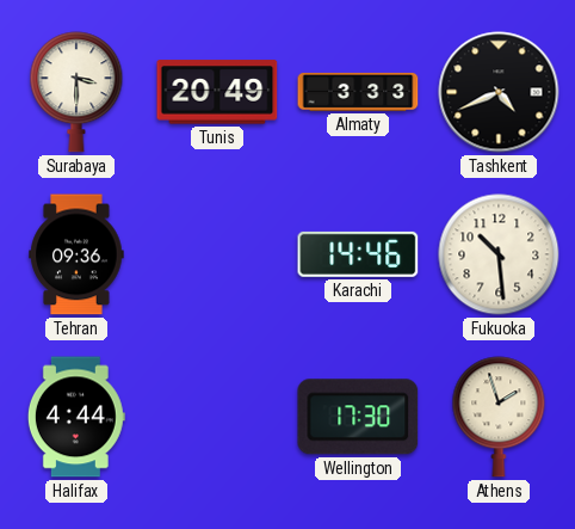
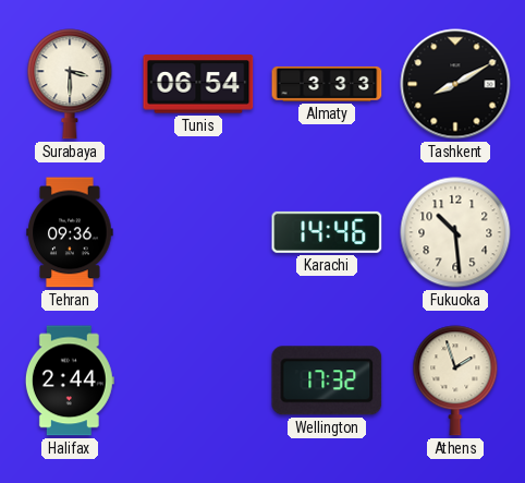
Tunis: 20:49 -> 06:54 (198, 84)
Tashkent: 4:41 -> 8:10 (455, 84)
Halifax: 4:44 -> 2:44 (70, 381)
Wellington: 17:30 -> 17:32 (327, 381)
